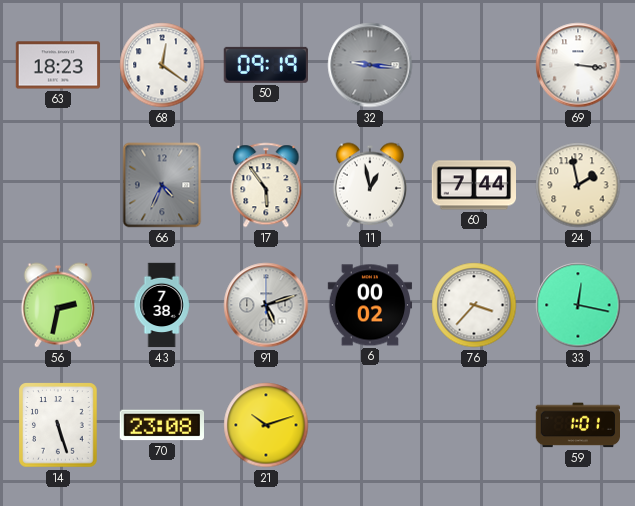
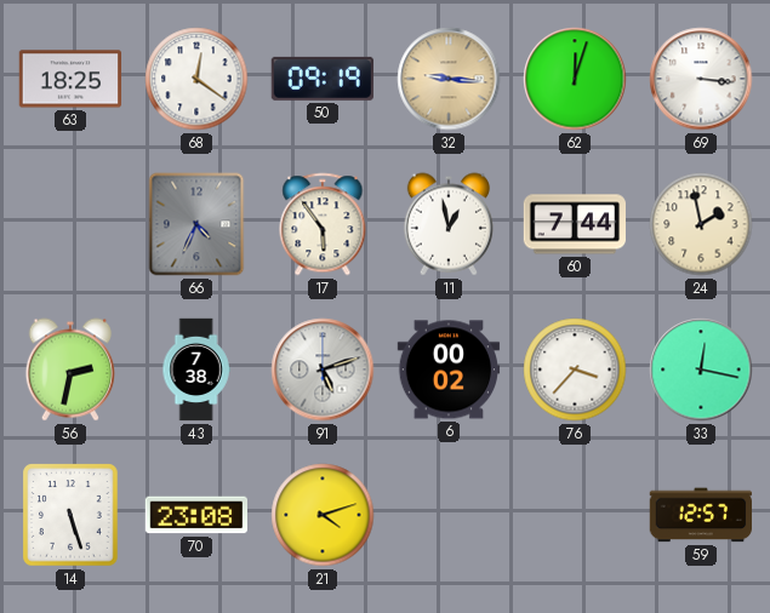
63: 18:23 -> 18:25 (70, 79)
32 dial: grey -> champagne (449, 79)
62: none -> 12:03 (575, 79)
21: 10:12 -> 4:12 (323, 515)
59: 1:01 -> 12:57 (701, 515)
